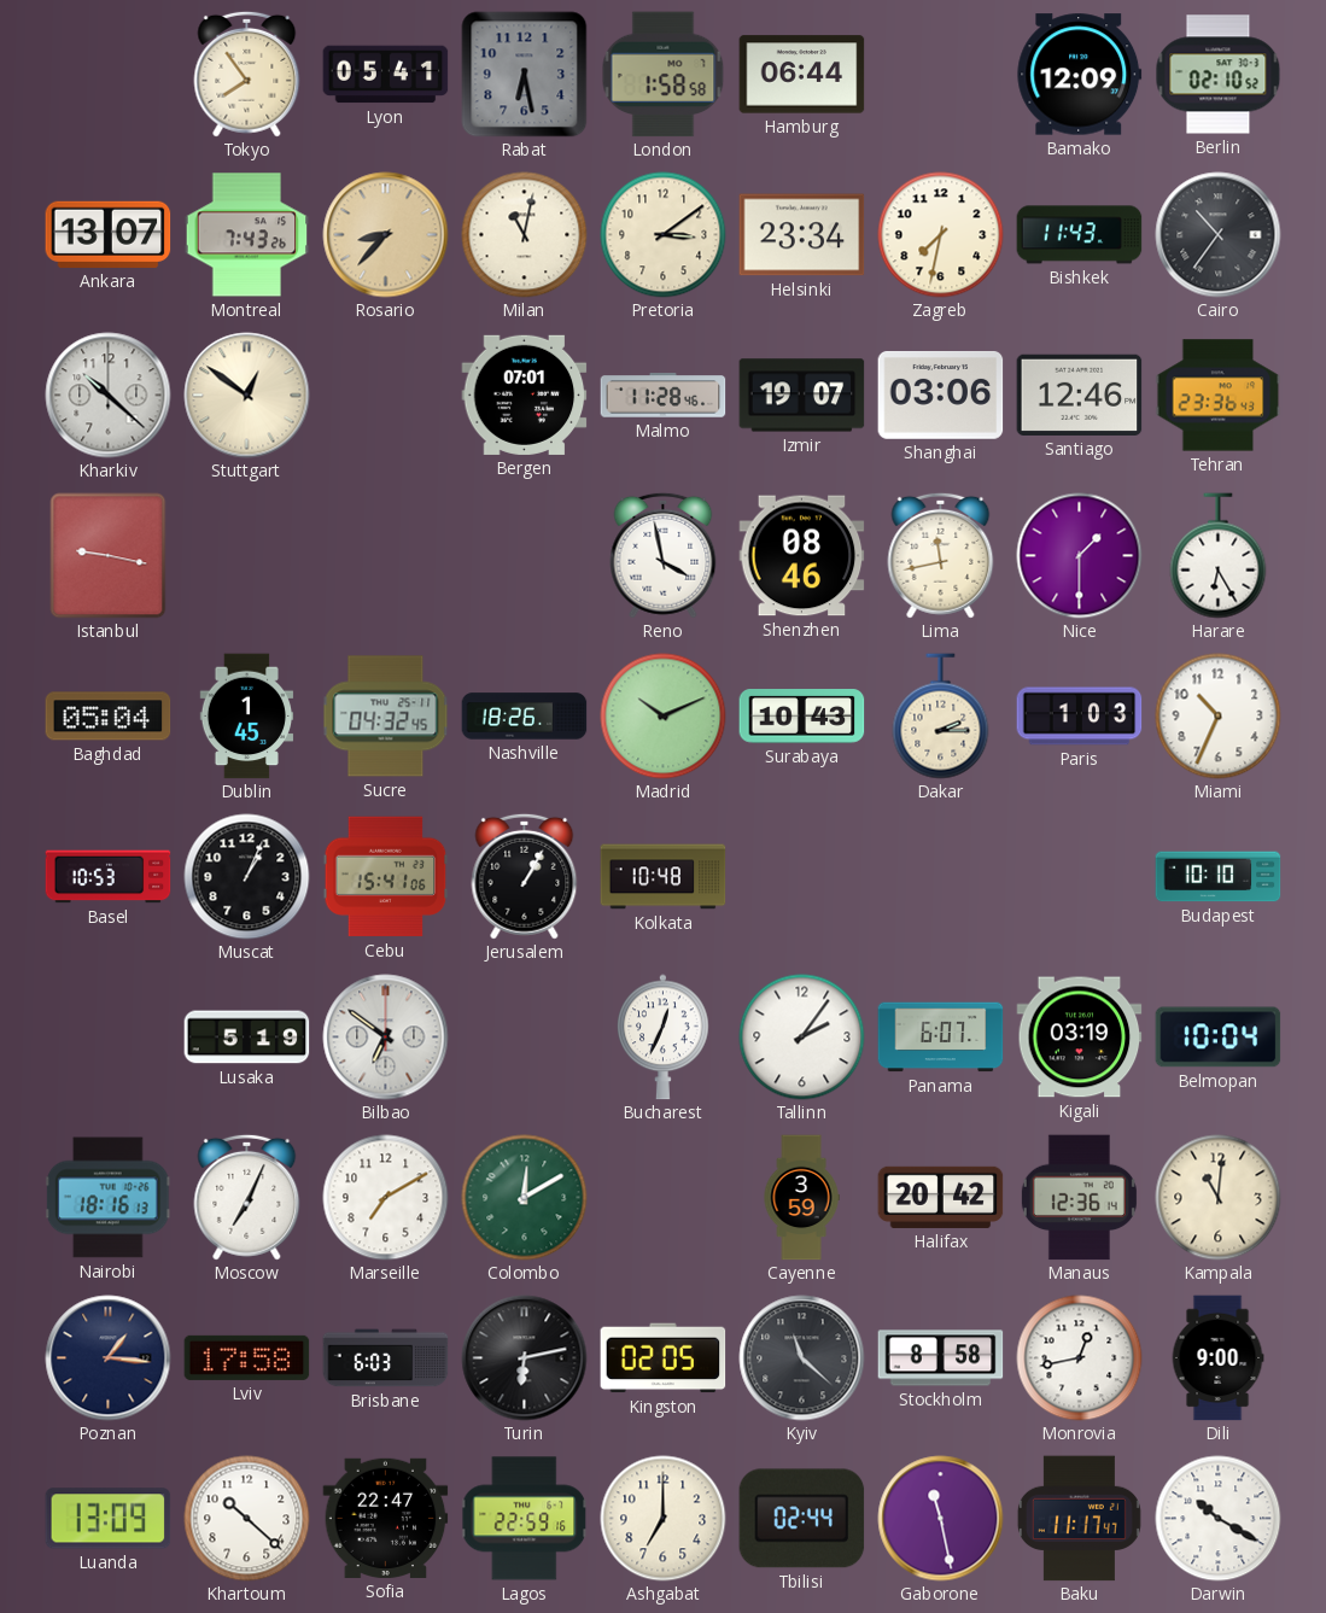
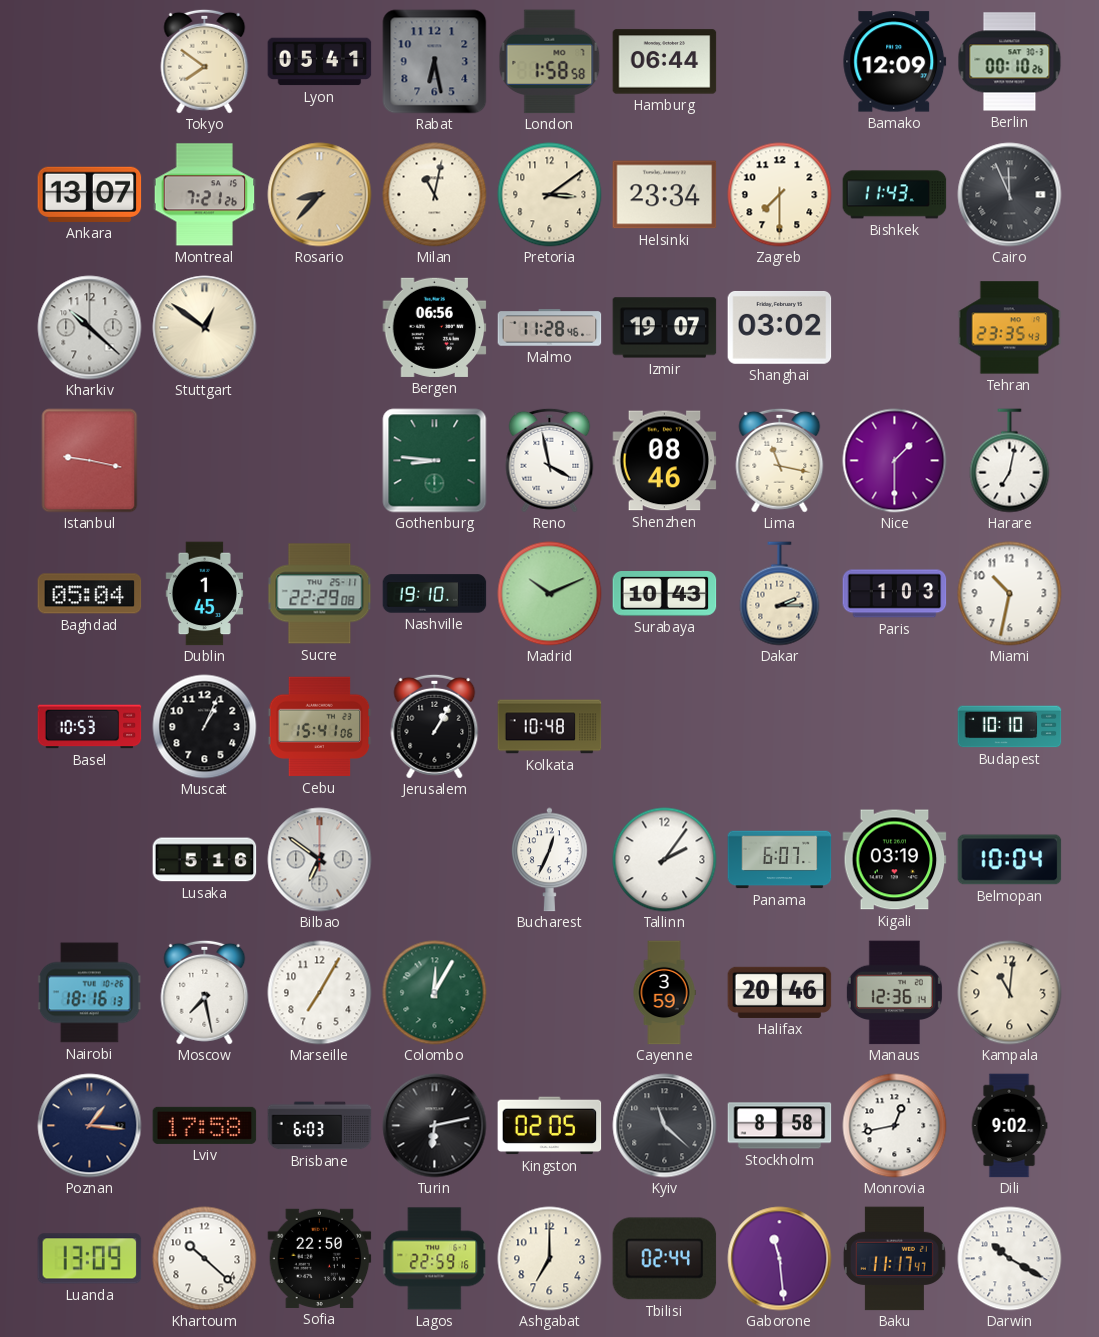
Tokyo: 7:54 -> 7:51 (205, 61)
Berlin: 02:10 -> 00:10 (1010, 62)
Montreal: 7:43 -> 7:21 (205, 195)
Zagreb: 7:32 -> 7:30 (780, 195)
Cairo: 10:36 -> 11:56 (1010, 195)
Bergen: 07:01 -> 06:56 (435, 327)
Shanghai: 03:06 -> 03:02 (780, 327)
Santiago: 12:46 -> none (1080, 395)
Tehran: 23:36 -> 23:35 (1010, 328)
Gothenburg: none -> 8:46 (435, 461)
Lima: 11:43 -> 11:17 (780, 460)
Harare: 6:25 -> 7:02 (1010, 461)
Sucre: 04:32 -> 22:29 (320, 594)
Nashville: 18:26 -> 19:10 (435, 594)
Miami: 10:34 -> 10:32 (1010, 594)
Lusaka: 5:19 -> 5:16 (205, 860)
Moscow: 7:04 -> 7:28 (205, 992)
Marseille: 7:10 -> 7:05 (320, 993)
Colombo: 12:10 -> 12:05 (435, 993)
Halifax: 20:42 -> 20:46 (780, 992)
Dili: 9:00 -> 9:02 (1009, 1126)
Sofia: 22:47 -> 22:50 (320, 1258)
Gaborone: 11:28 -> 11:29 (780, 1259)
